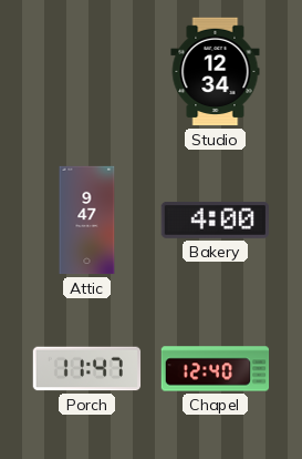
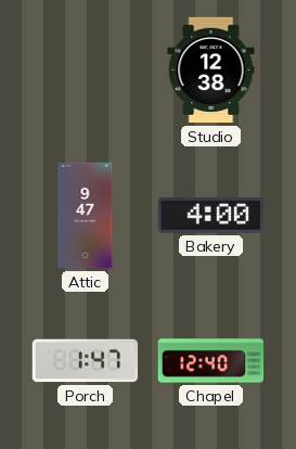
Studio: 12:34 -> 12:38 (211, 70)
Porch: 11:47 -> 1:47 (86, 361)
